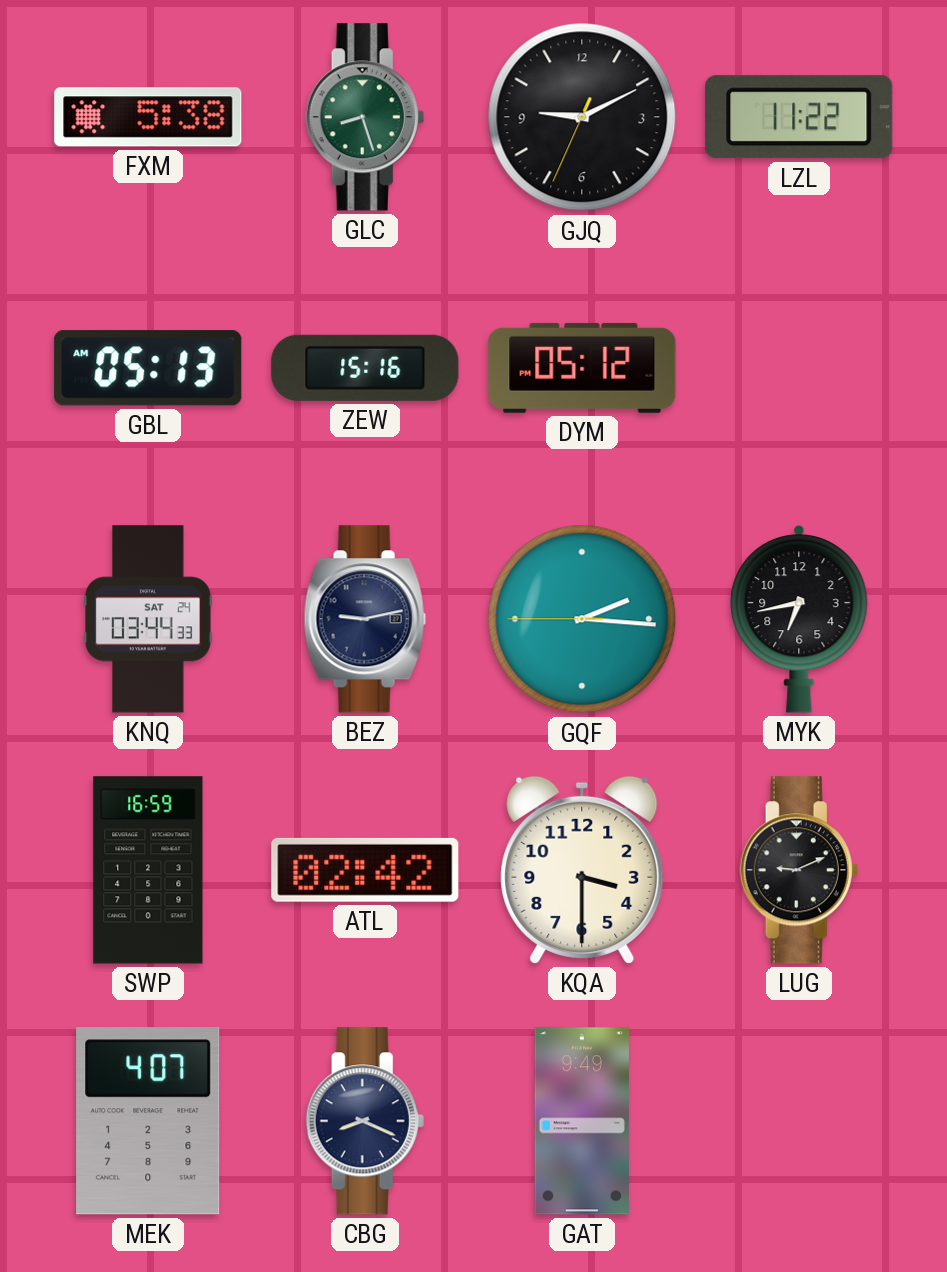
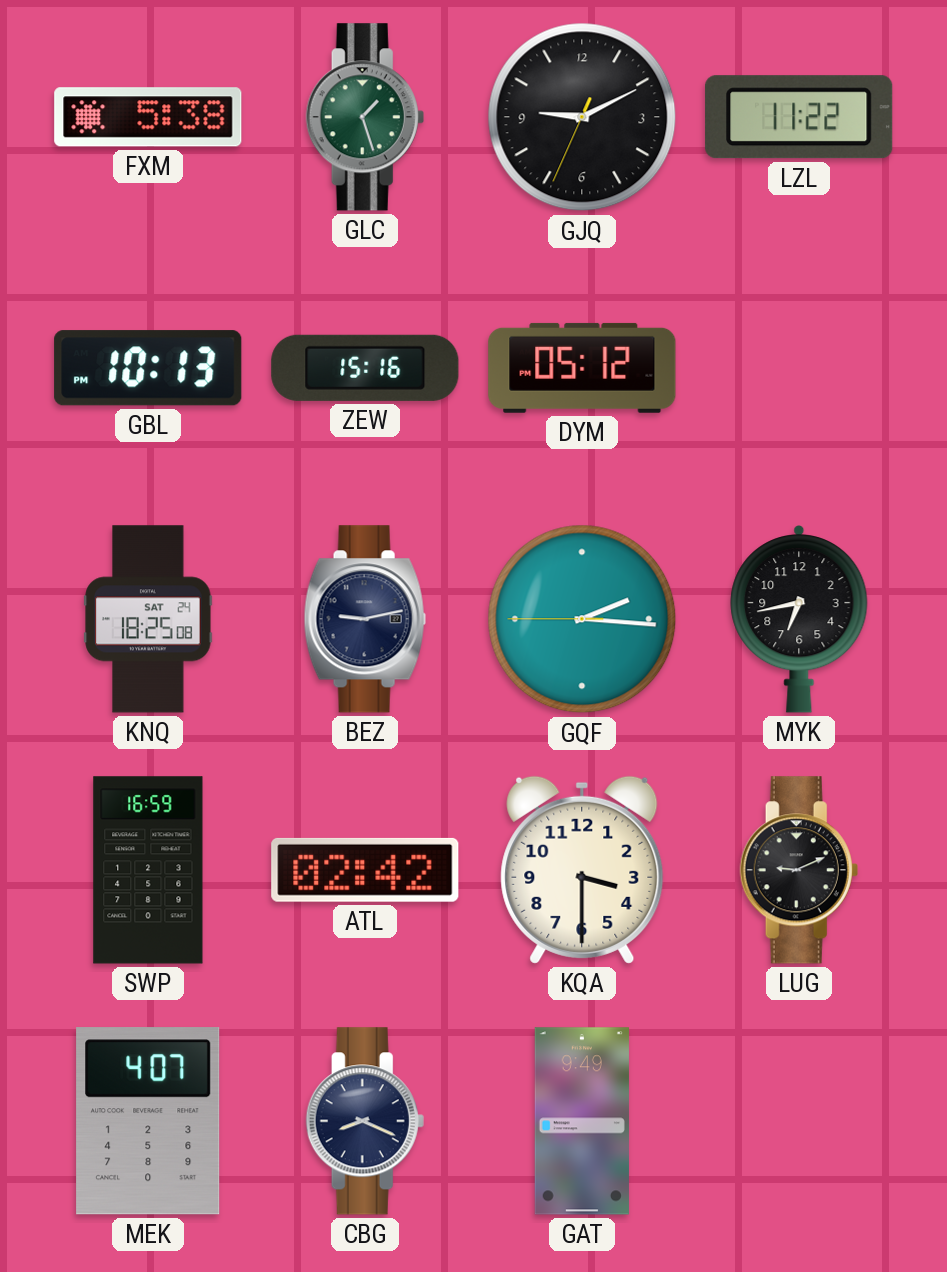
GLC: 8:27 -> 1:27 (365, 117)
GBL: 05:13 -> 10:13 (148, 368)
KNQ: 03:44 -> 18:25 (148, 619)
